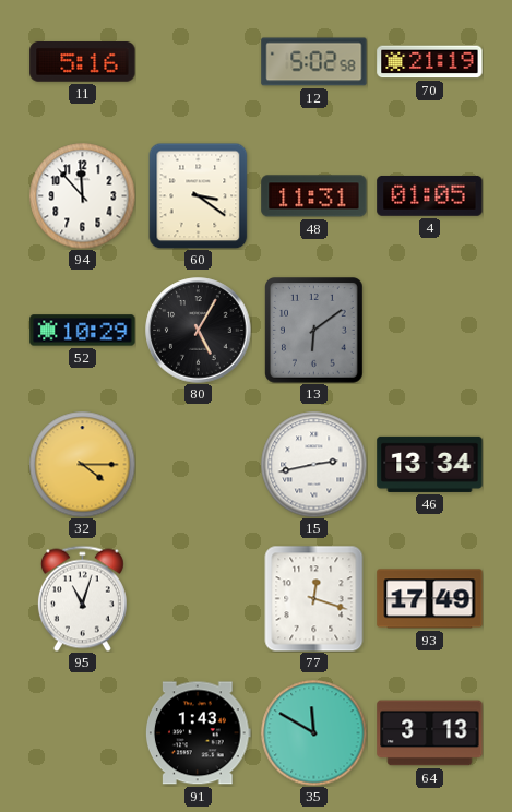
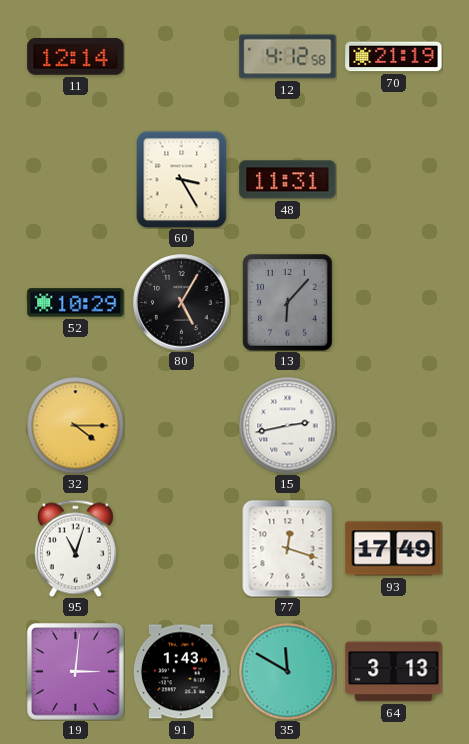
11: 5:16 -> 12:14 (76, 57)
12: 5:02 -> 4:12 (288, 57)
94: 11:53 -> none (82, 195)
60: 3:21 -> 3:25 (182, 179)
4: 01:05 -> none (430, 195)
13: 6:09 -> 6:07 (288, 303)
46: 13:34 -> none (430, 464)
19: none -> 3:01 (76, 672)
